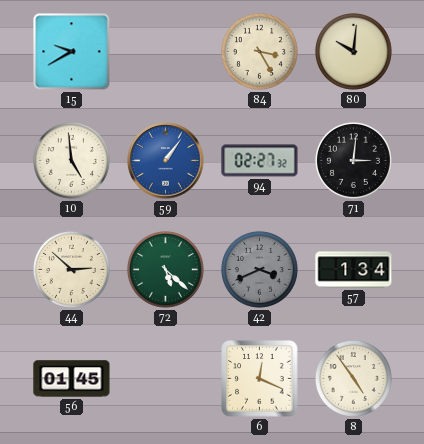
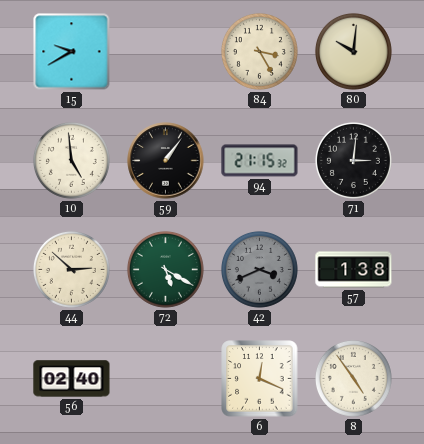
59 dial: blue -> black (166, 161)
94: 02:27 -> 21:15 (260, 161)
72: 5:22 -> 5:20 (165, 269)
57: 1:34 -> 1:38 (354, 270)
56: 01:45 -> 02:40 (72, 379)
